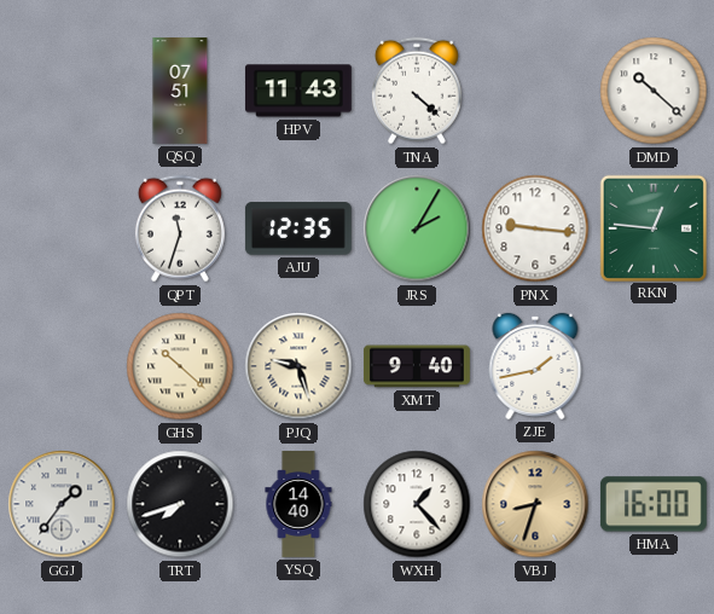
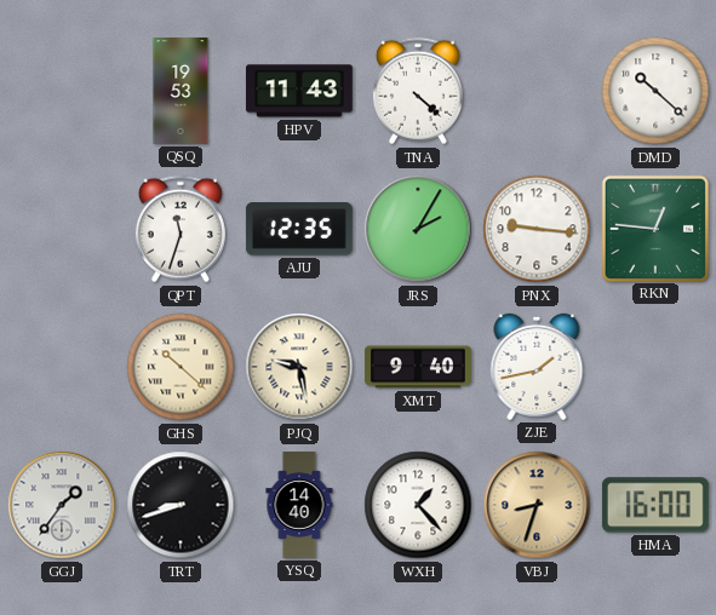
QSQ: 07:51 -> 19:53 (181, 92)
PJQ: 9:27 -> 9:28 (299, 367)
TRT: 7:42 -> 8:42 (181, 505)
